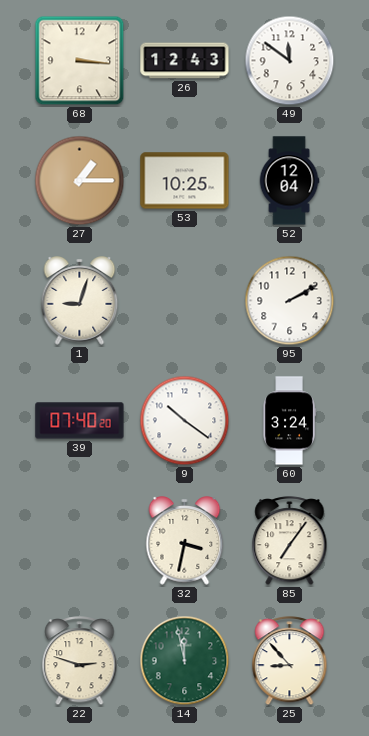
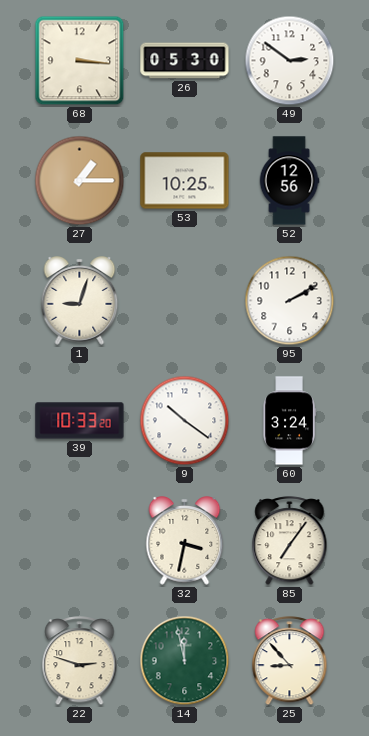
26: 12:43 -> 05:30 (185, 61)
49: 11:51 -> 2:51 (290, 61)
52: 12:04 -> 12:56 (289, 181)
39: 07:40 -> 10:33 (80, 421)
